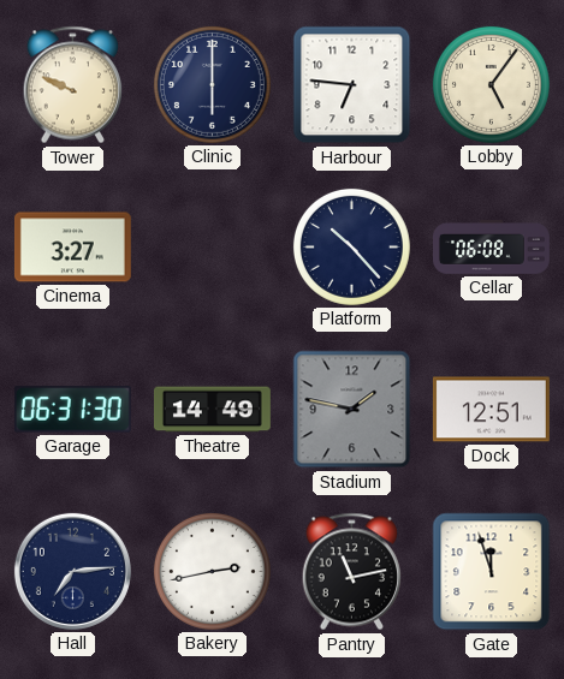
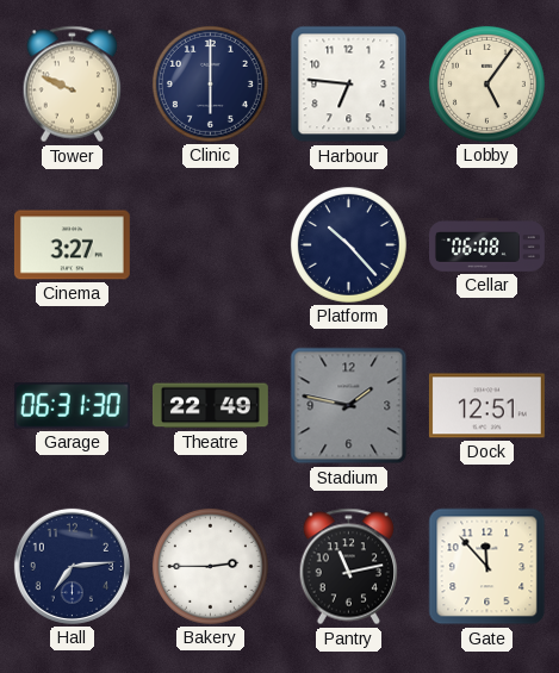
Theatre: 14:49 -> 22:49 (210, 406)
Bakery: 2:43 -> 2:45 (210, 566)
Gate: 11:57 -> 11:53 (487, 567)
